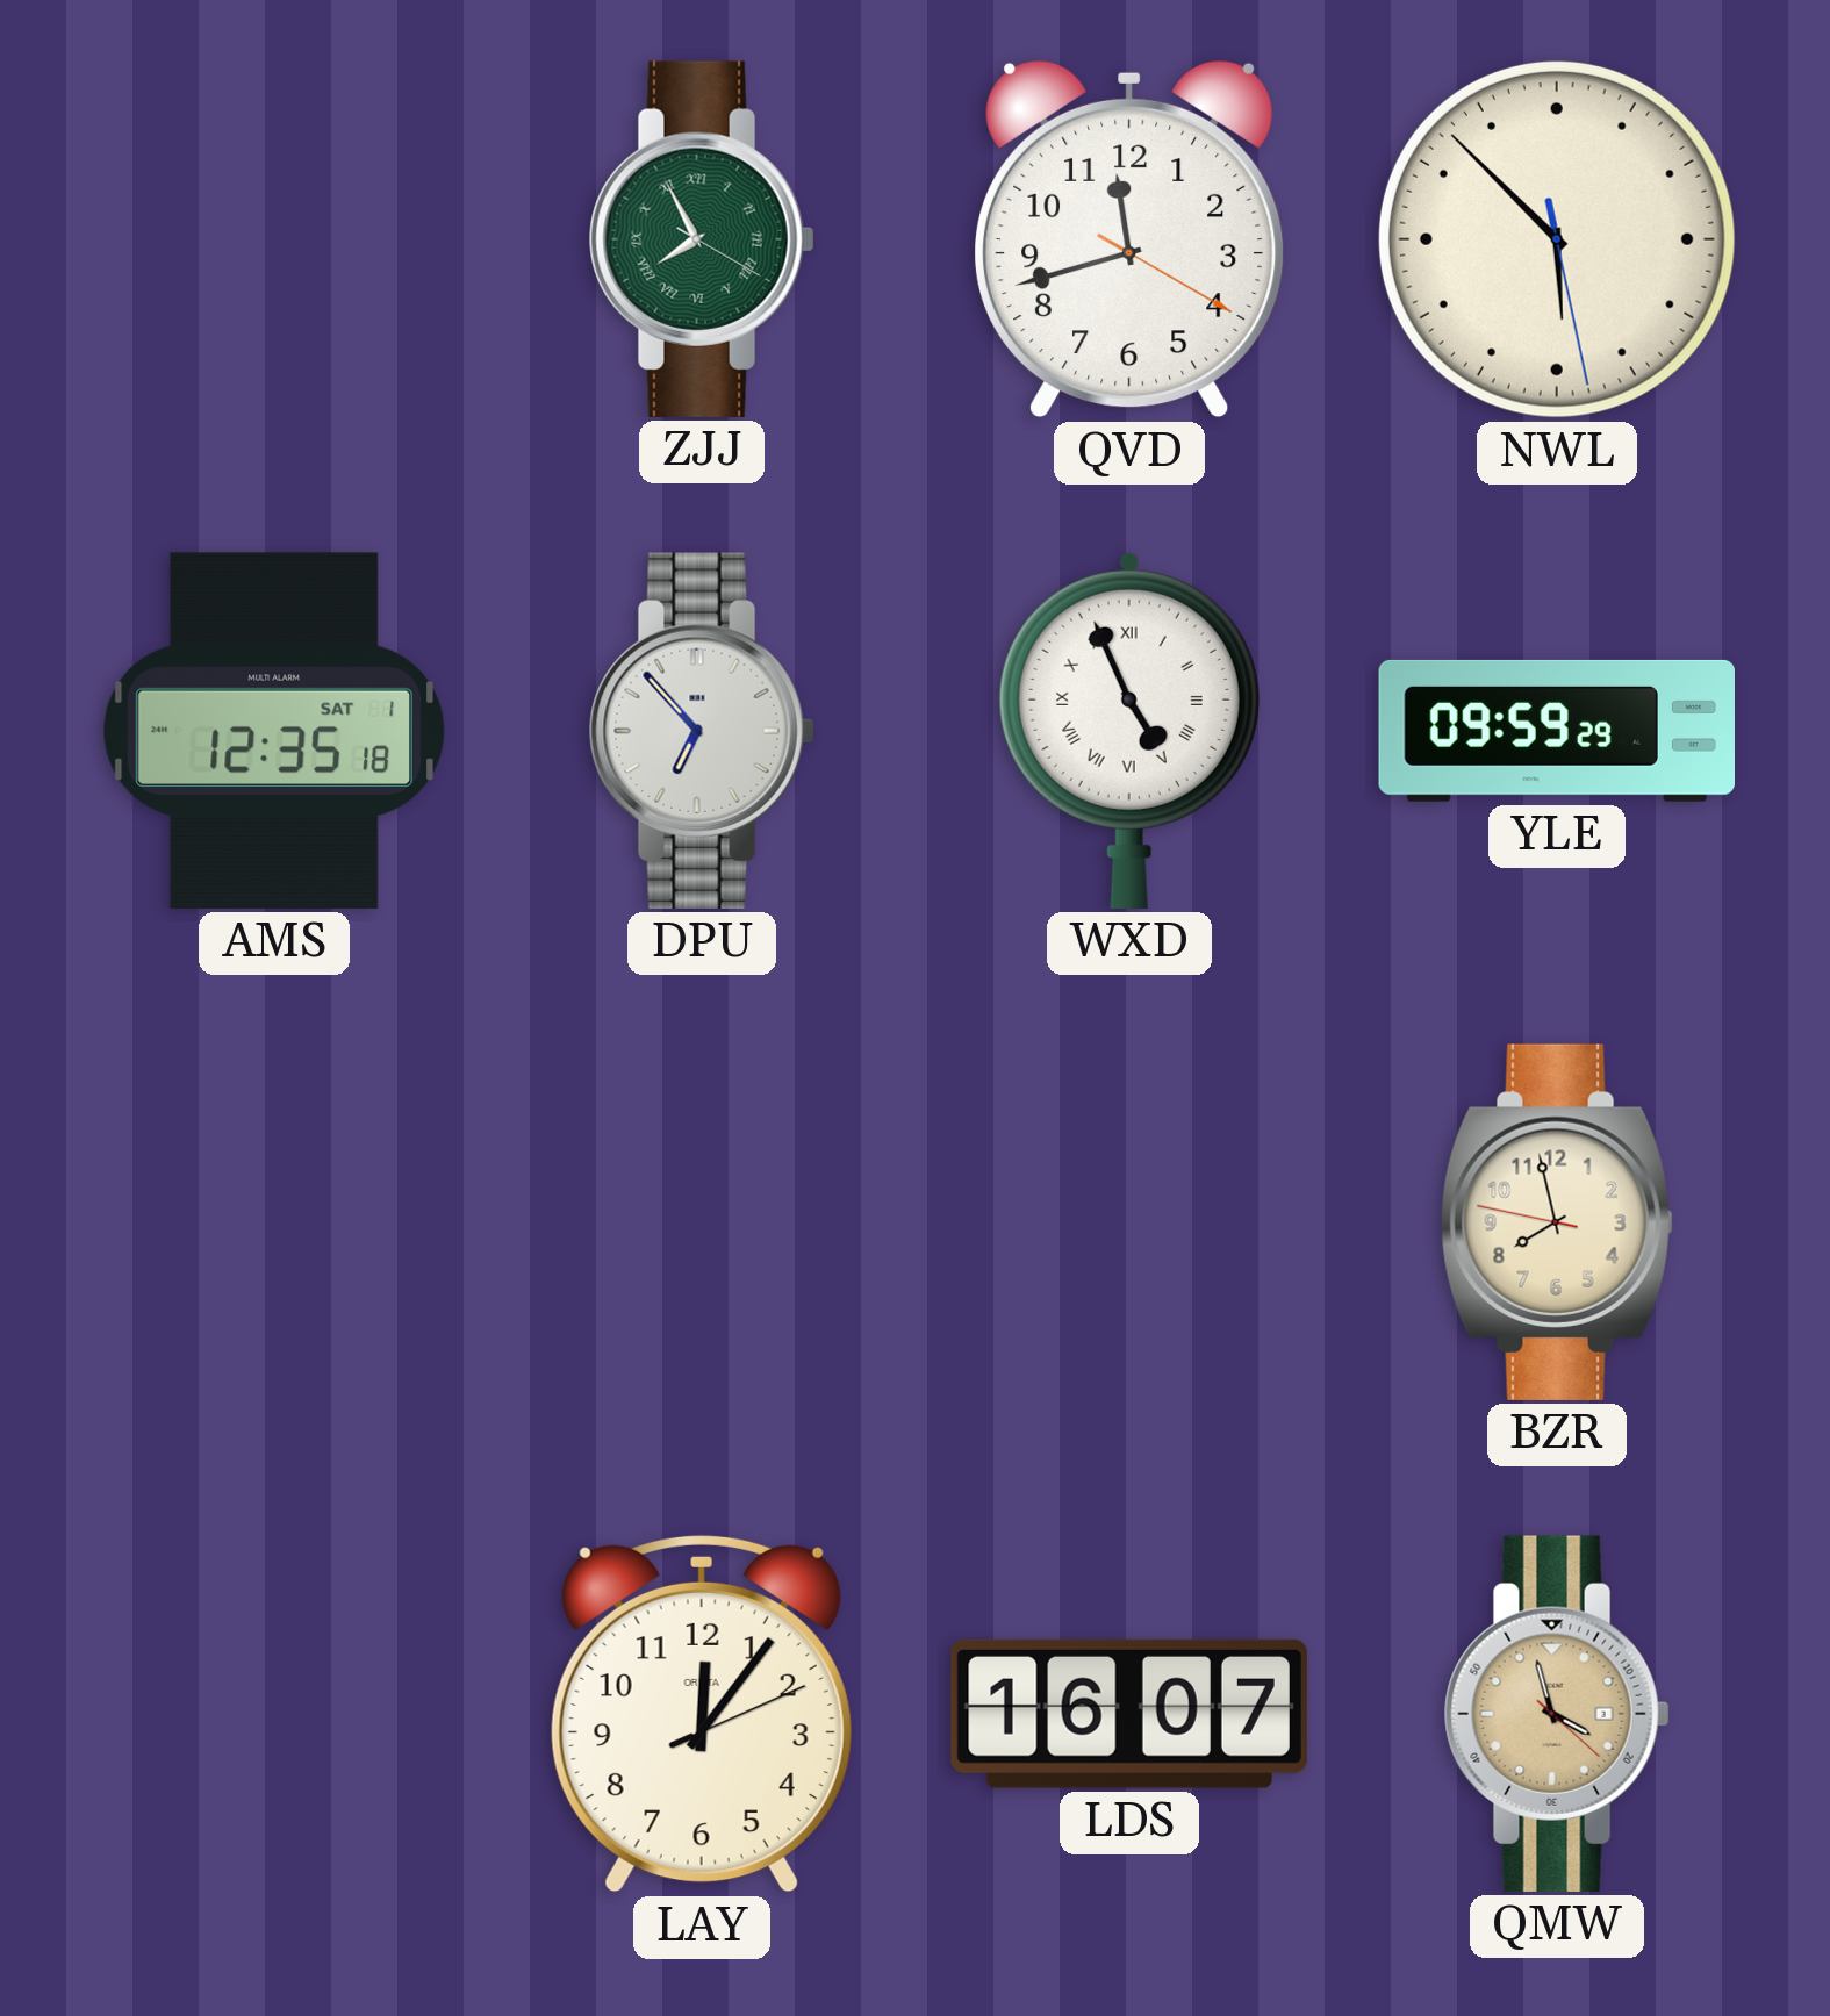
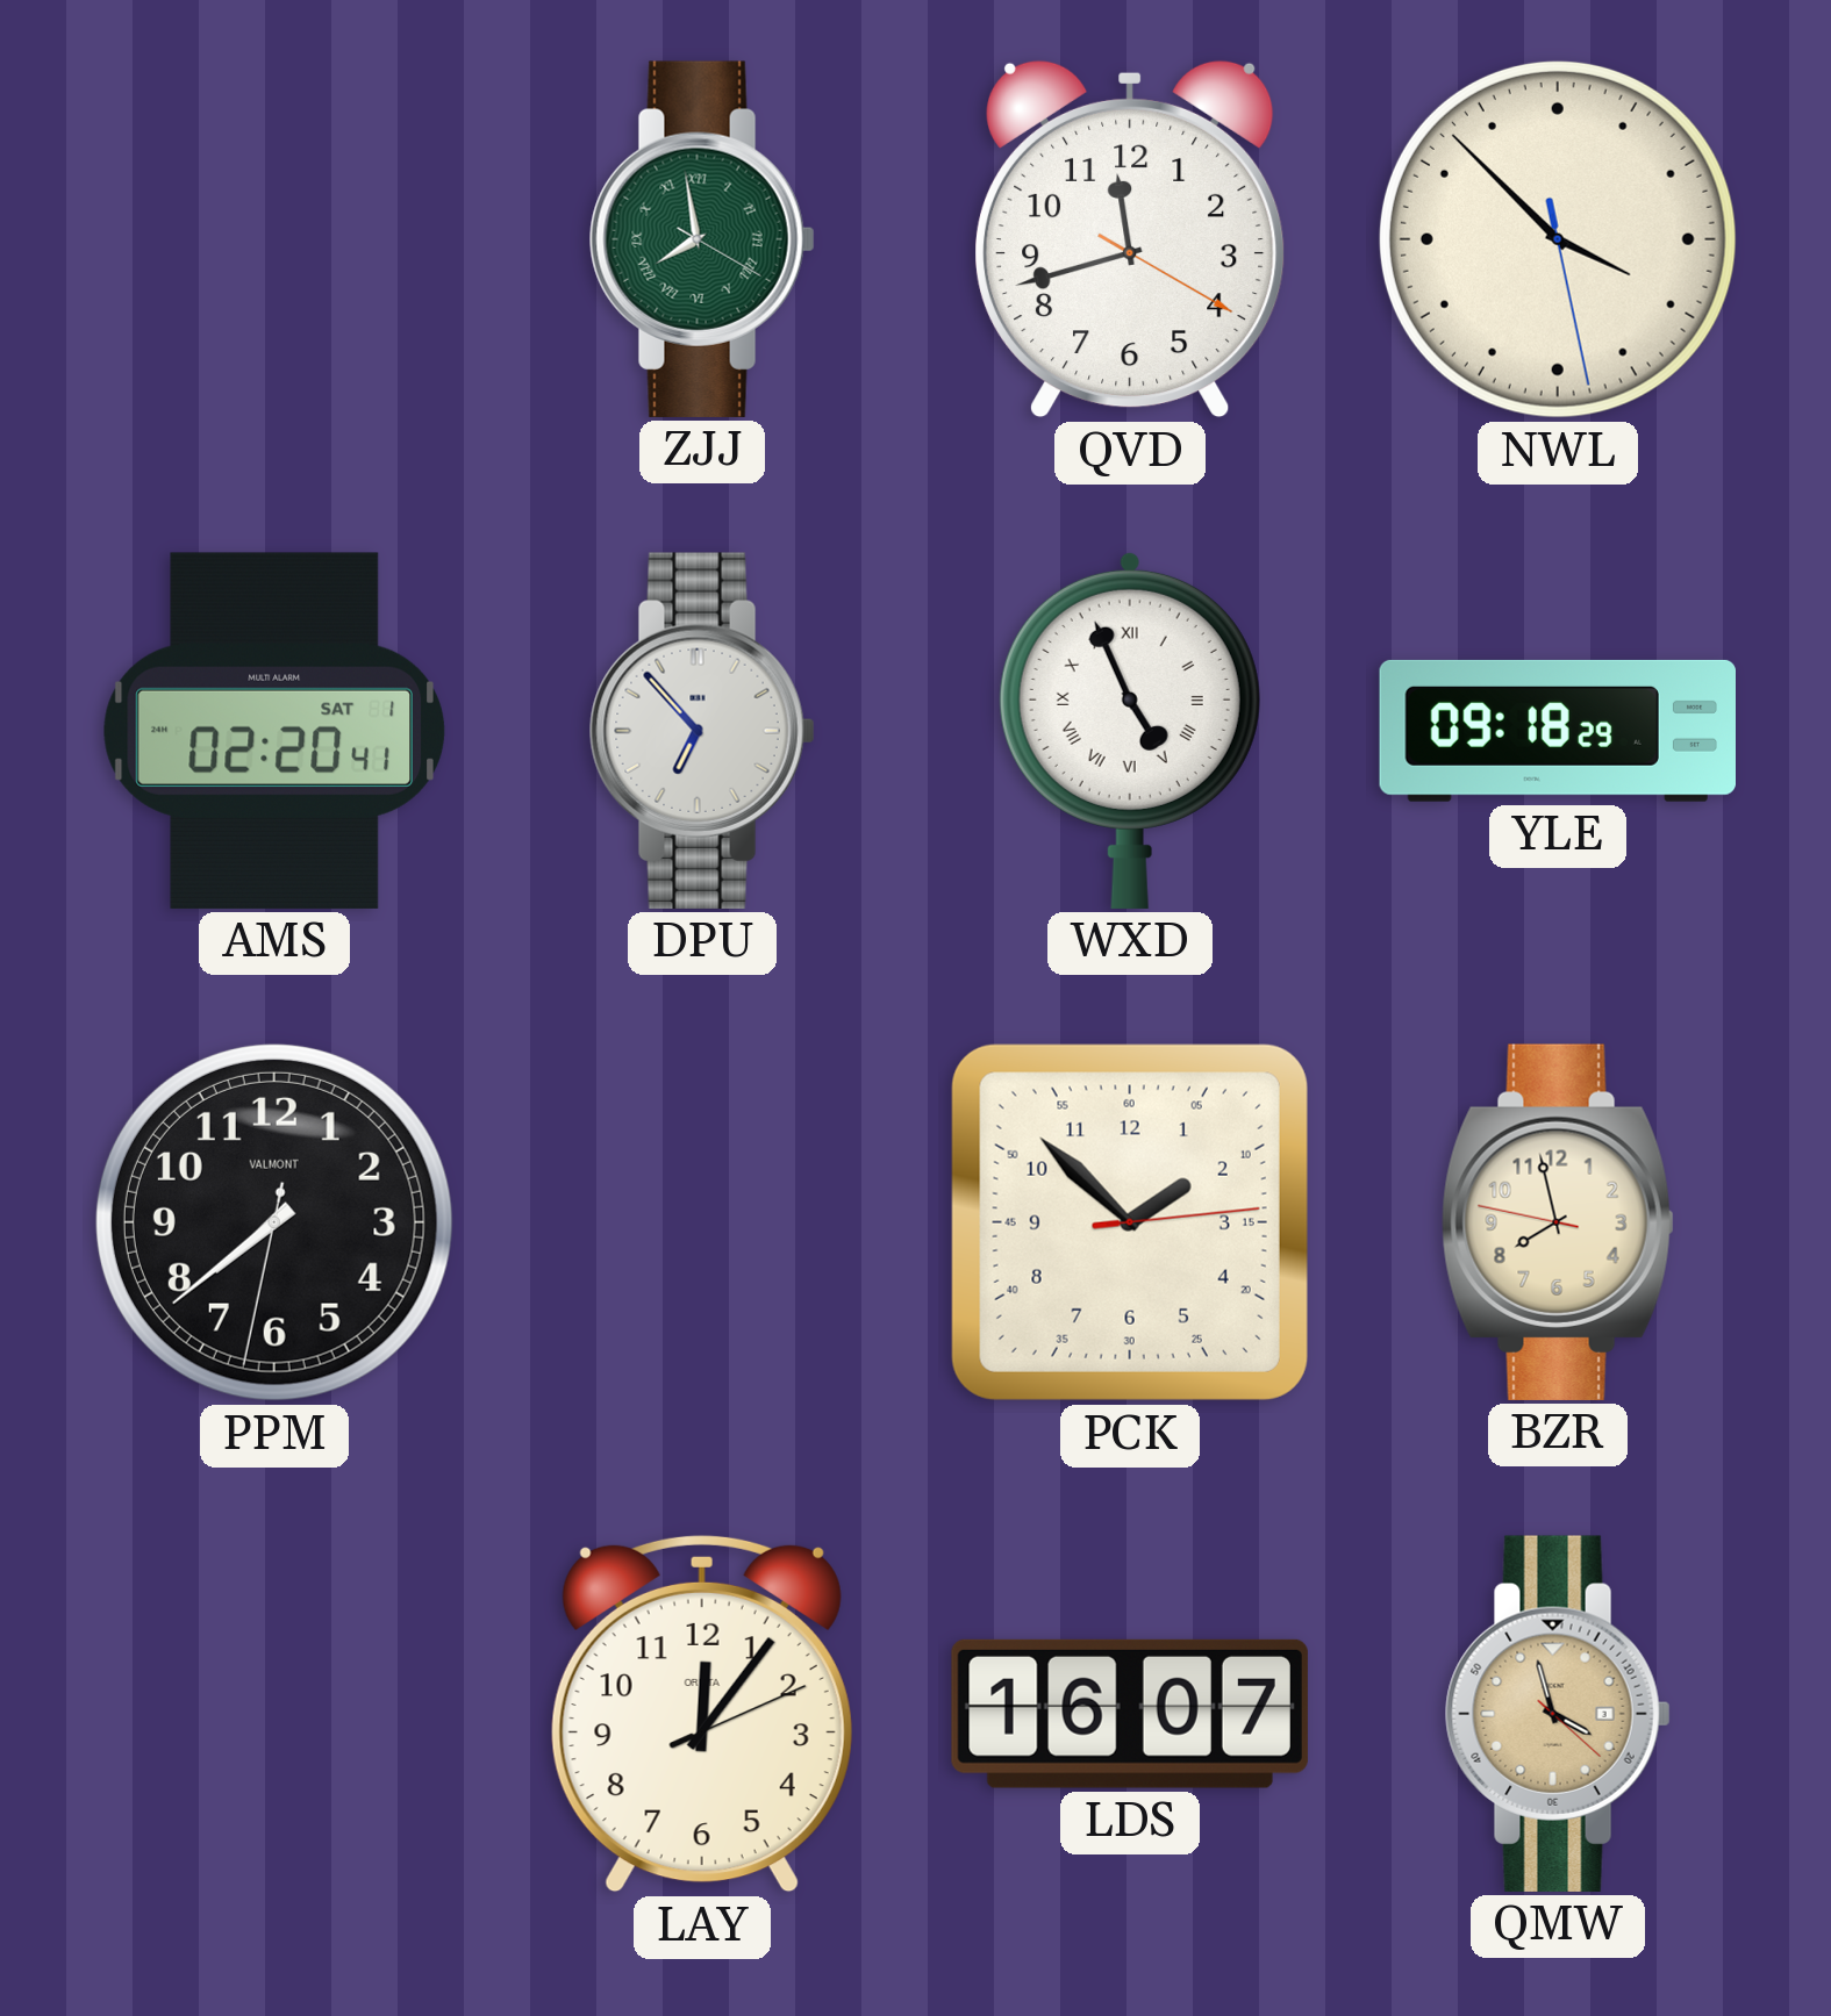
ZJJ: 7:55 -> 7:58 (702, 239)
NWL: 5:52 -> 3:52 (1558, 239)
AMS: 12:35 -> 02:20 (273, 731)
YLE: 09:59 -> 09:18 (1557, 731)
PPM: none -> 7:38 (274, 1222)
PCK: none -> 1:52 (1130, 1222)
